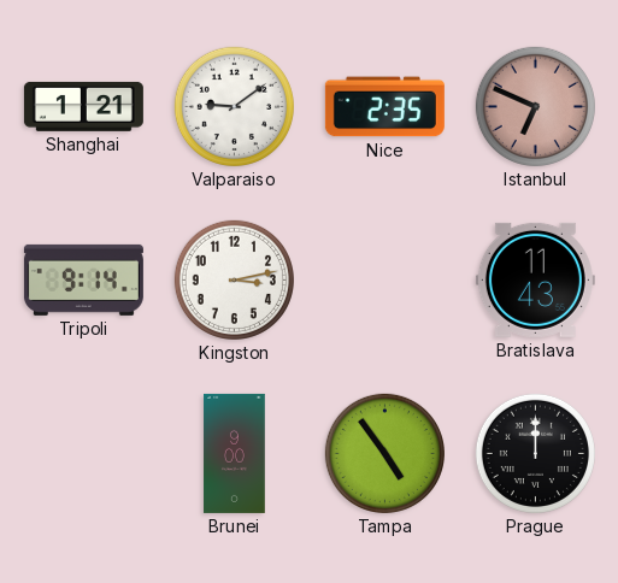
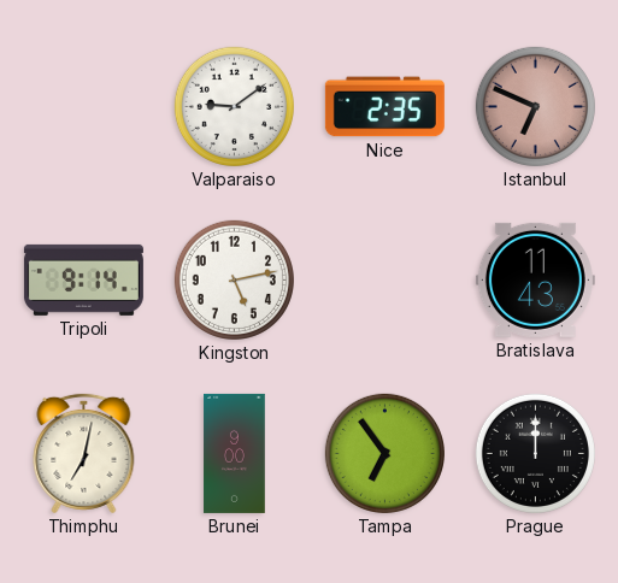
Shanghai: 1:21 -> none (83, 106)
Kingston: 3:13 -> 5:13 (234, 279)
Thimphu: none -> 7:02 (84, 453)
Tampa: 4:54 -> 6:54 (384, 453)
